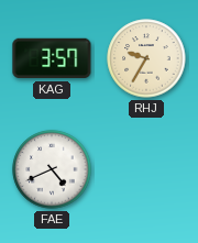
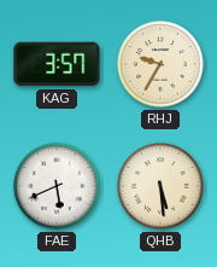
FAE: 4:41 -> 5:41 (57, 186)
QHB: none -> 5:29 (160, 186)
